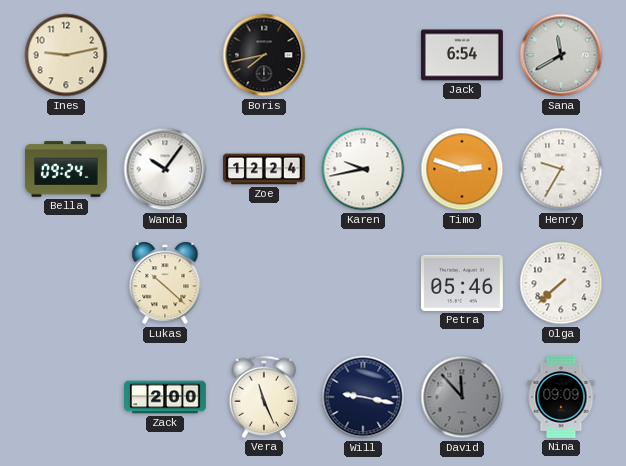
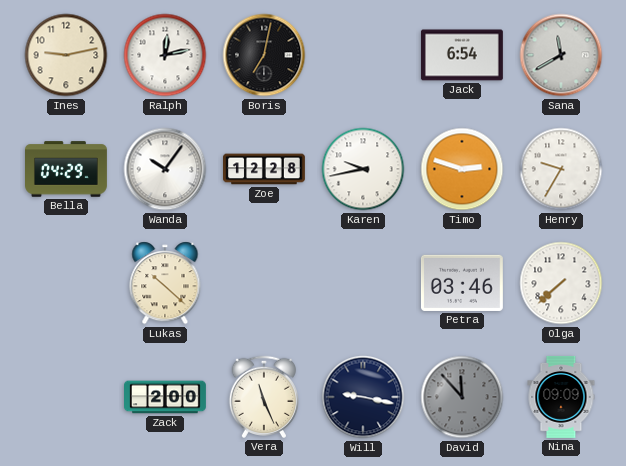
Ralph: none -> 12:13 (165, 55)
Boris: 7:43 -> 7:02 (264, 55)
Bella: 09:24 -> 04:29 (67, 169)
Zoe: 12:24 -> 12:28 (265, 169)
Petra: 05:46 -> 03:46 (462, 283)
